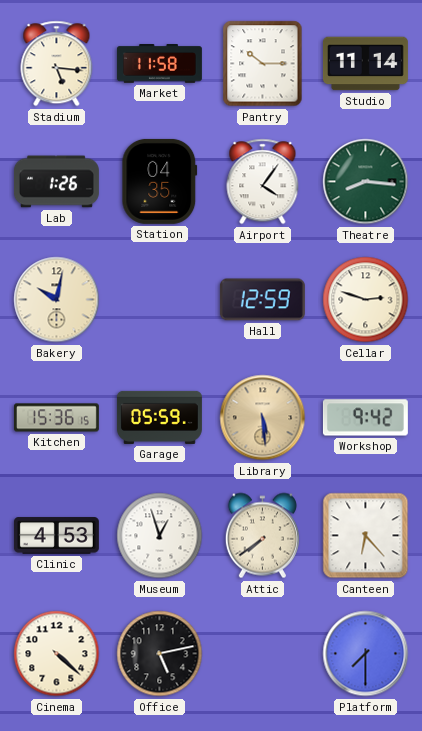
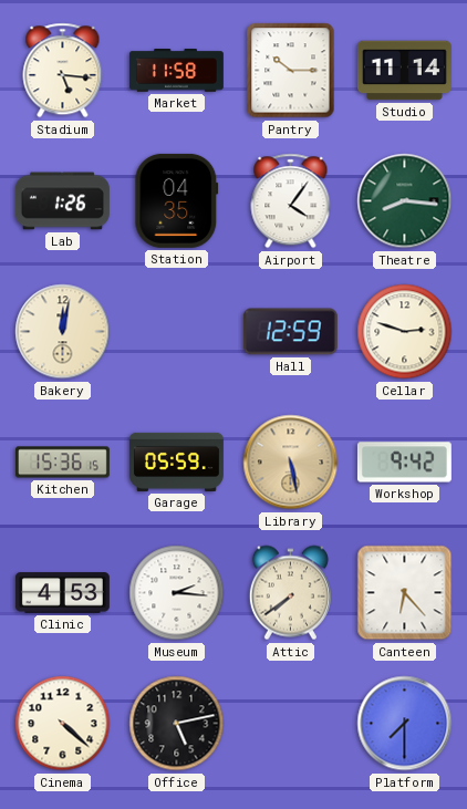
Bakery: 10:02 -> 12:02 (63, 332)
Library: 5:29 -> 5:28 (291, 463)
Museum: 12:57 -> 2:16 (177, 593)
